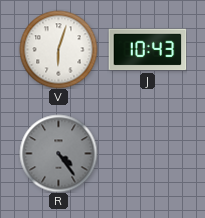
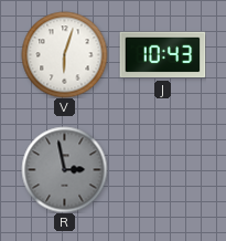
R: 4:24 -> 2:58 (64, 169)
